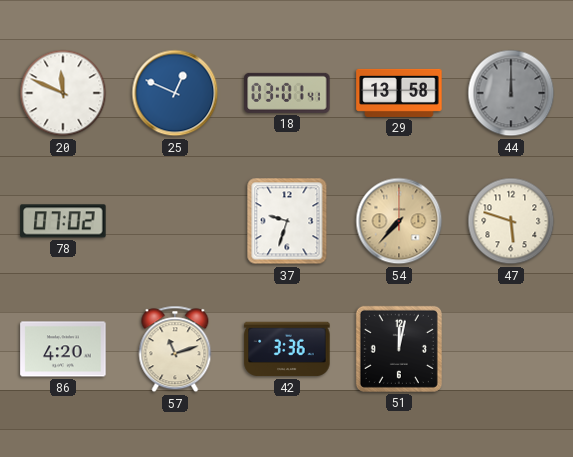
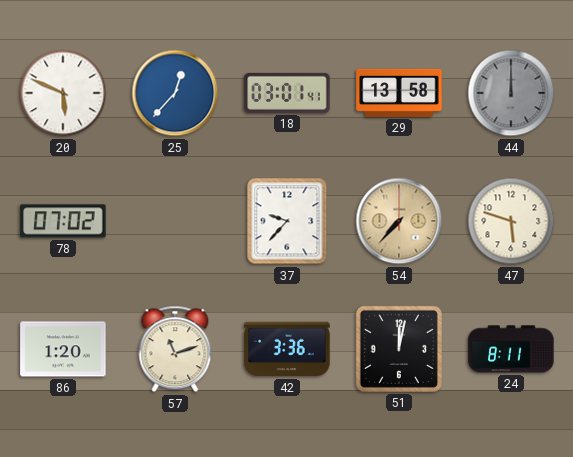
20: 11:49 -> 5:49 (63, 93)
25: 12:49 -> 12:37 (175, 93)
37: 9:33 -> 9:37 (287, 221)
86: 4:20 -> 1:20 (63, 349)
24: none -> 8:11 (511, 349)
